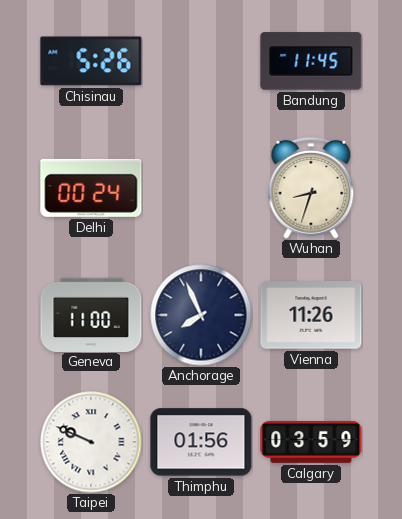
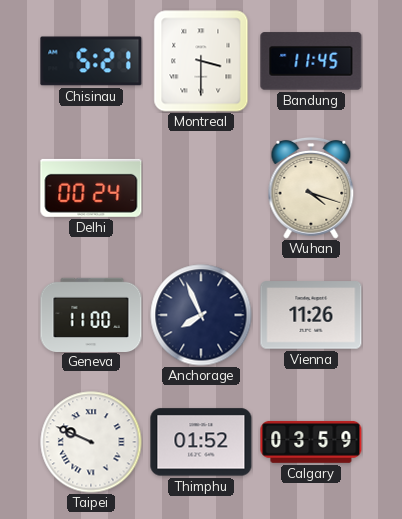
Chisinau: 5:26 -> 5:21 (91, 61)
Montreal: none -> 3:30 (201, 61)
Wuhan: 8:33 -> 4:18 (311, 189)
Thimphu: 01:56 -> 01:52 (201, 442)
